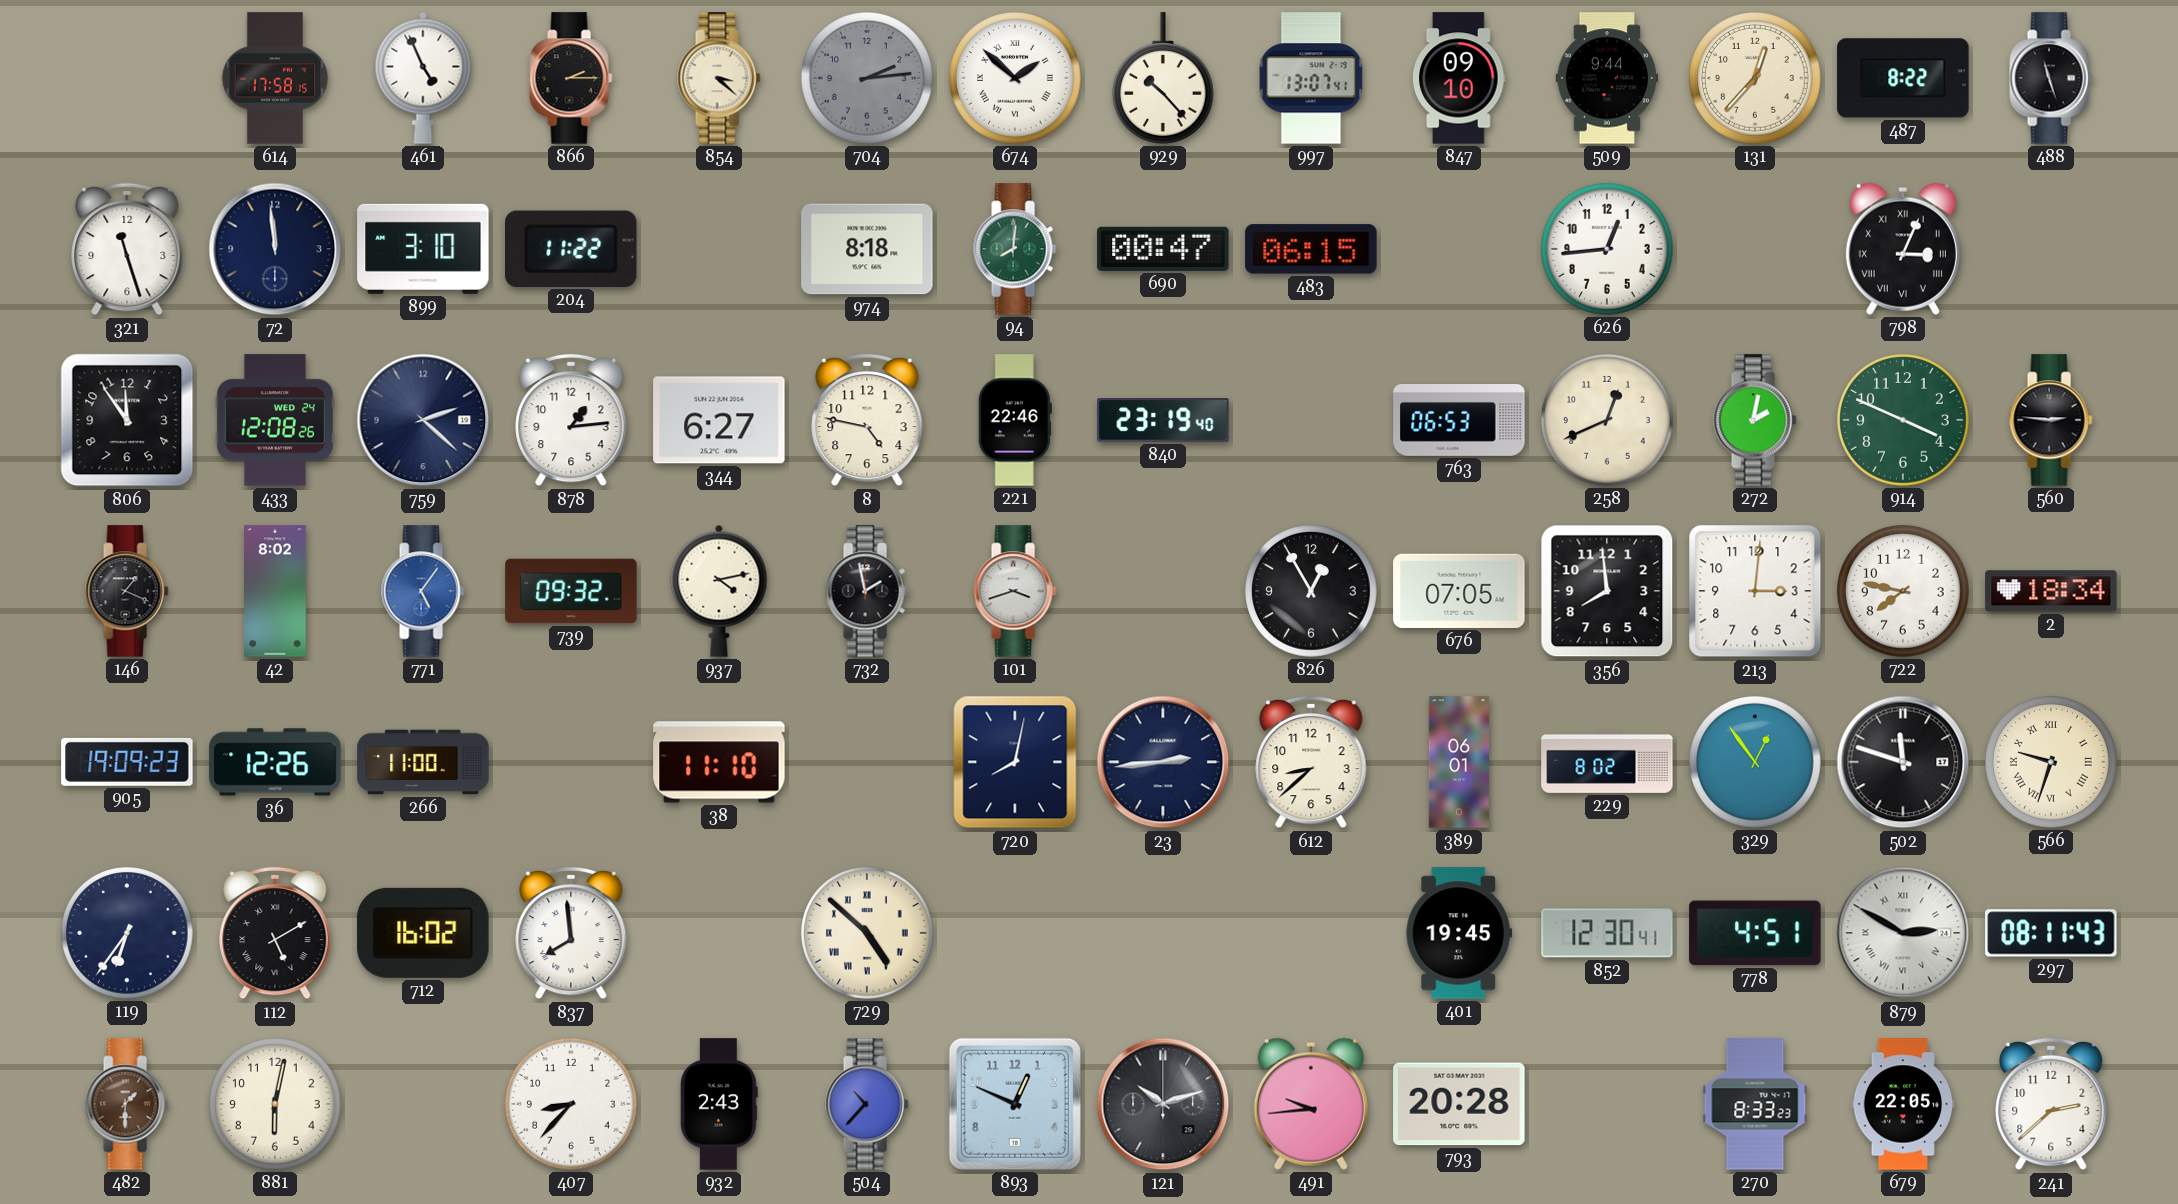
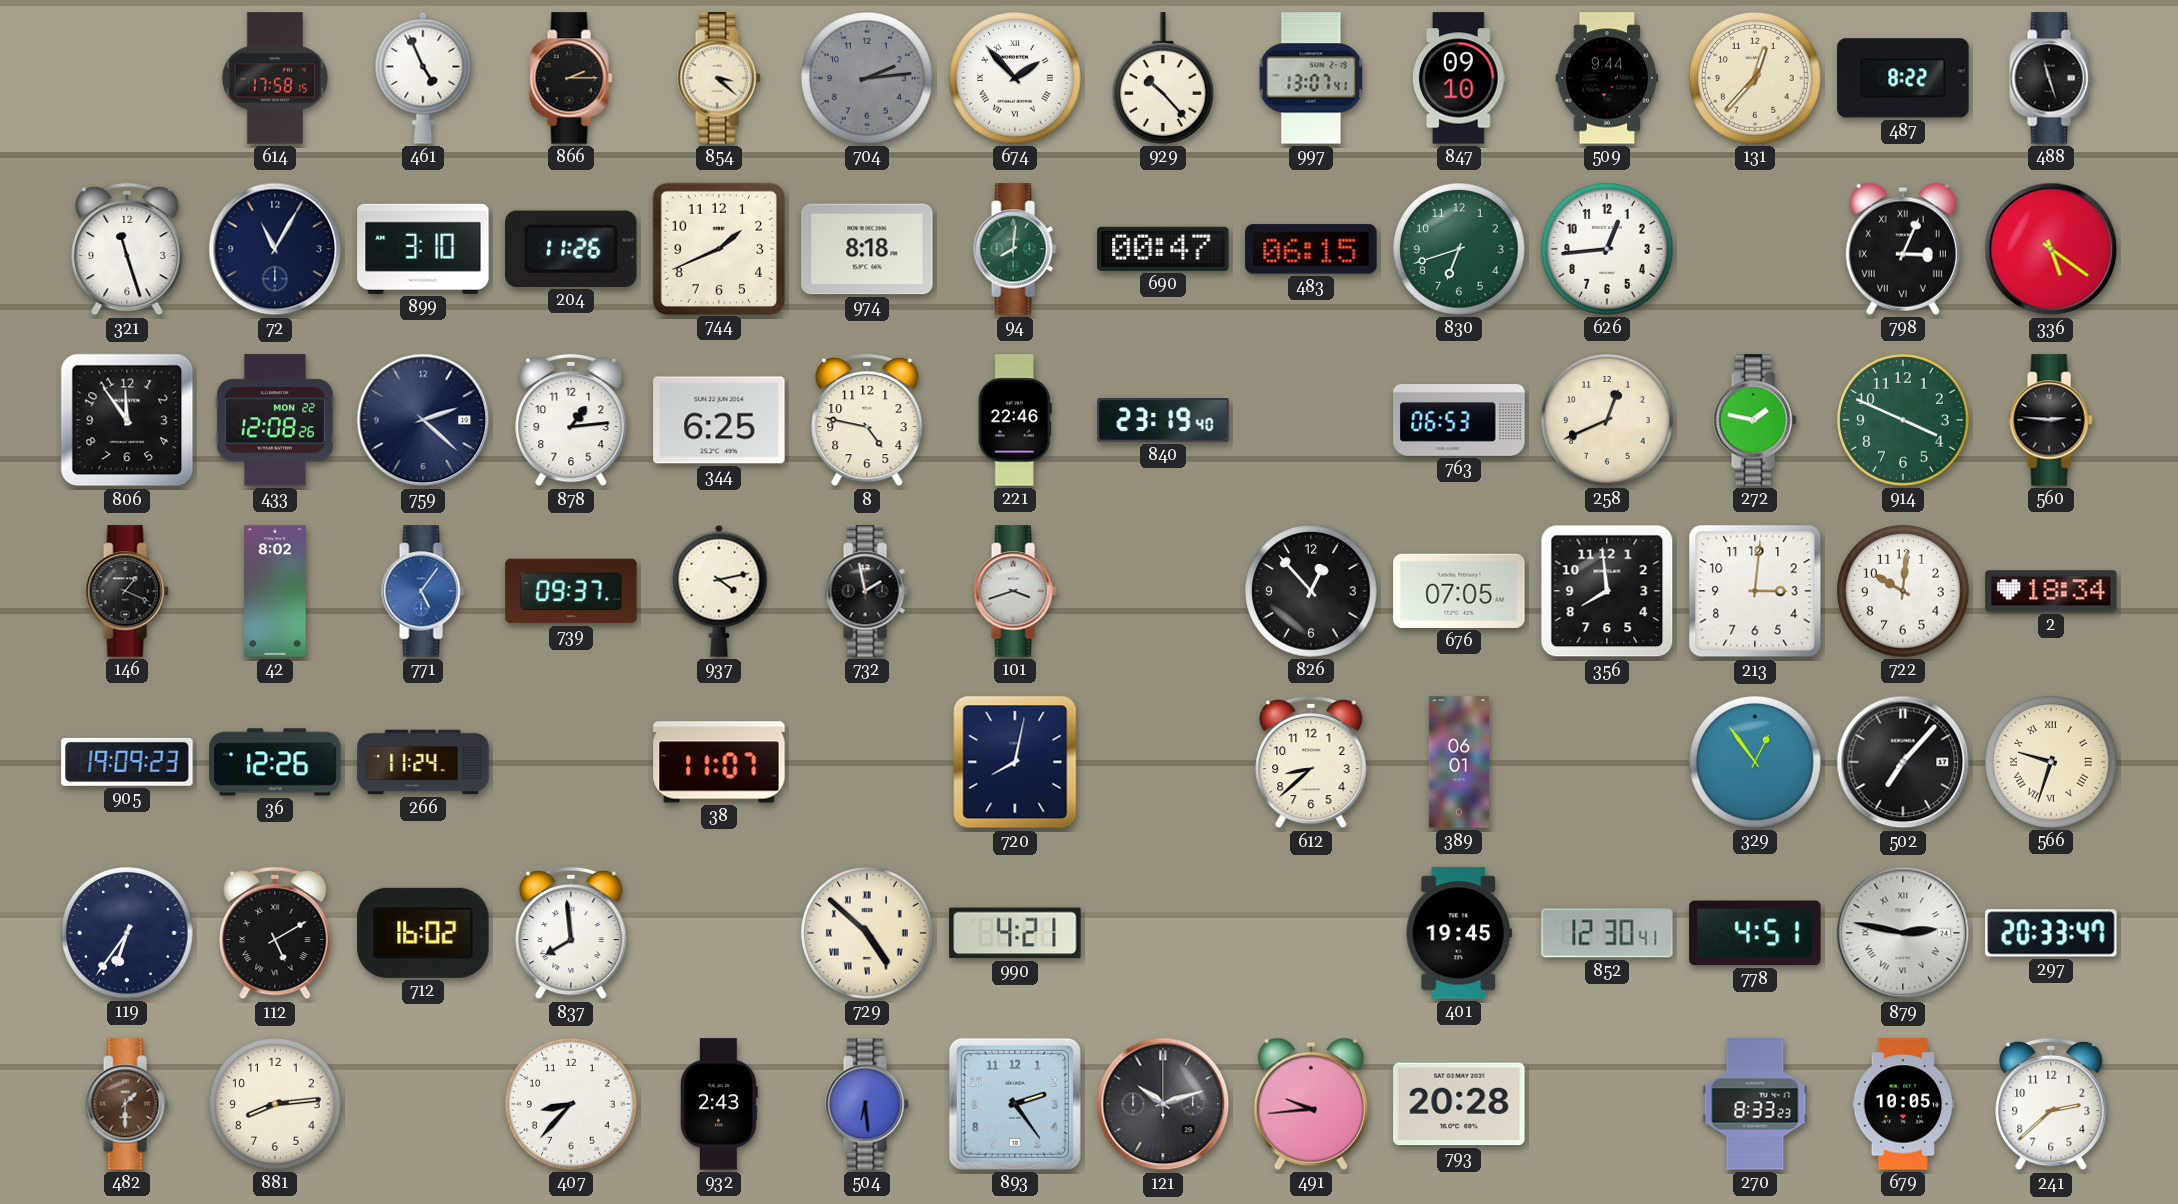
674: 1:52 -> 1:53 (1016, 79)
72: 11:59 -> 11:05 (275, 249)
204: 11:22 -> 11:26 (572, 249)
744: none -> 1:41 (718, 248)
830: none -> 6:42 (1460, 250)
336: none -> 5:21 (2051, 249)
433 date: WED 24 -> MON 22 (275, 420)
344: 6:27 -> 6:25 (719, 420)
272: 2:02 -> 1:47 (1755, 420)
739: 09:32 -> 09:37 (571, 591)
826: 12:55 -> 12:53 (1312, 592)
722: 7:47 -> 10:01 (1904, 592)
266: 11:00 -> 11:24 (423, 762)
38: 11:10 -> 11:07 (719, 762)
23: 2:44 -> none (1163, 762)
229: 8:02 -> none (1607, 762)
502: 11:48 -> 7:07 (1903, 762)
990: none -> 4:21 (1015, 933)
879: 2:50 -> 2:47 (1903, 933)
297: 08:11 -> 20:33 (2051, 933)
881: 6:02 -> 8:14 (276, 1105)
504: 10:37 -> 6:29 (867, 1104)
893: 12:49 -> 2:24 (1015, 1104)
679: 22:05 -> 10:05 (1903, 1104)
